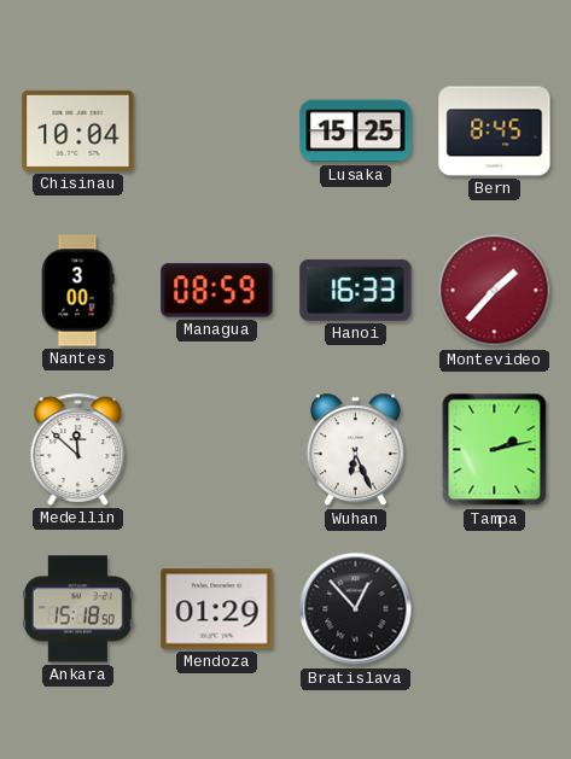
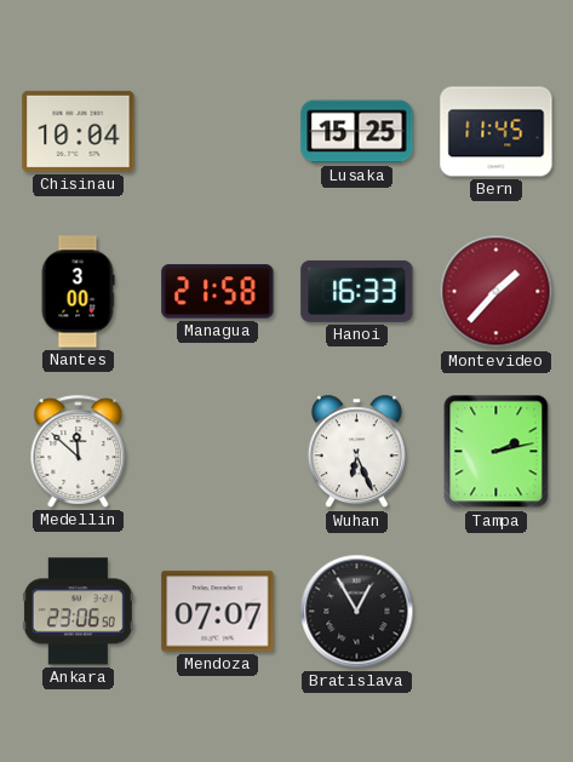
Bern: 8:45 -> 11:45 (497, 132)
Managua: 08:59 -> 21:58 (218, 292)
Ankara: 15:18 -> 23:06 (78, 612)
Mendoza: 01:29 -> 07:07 (218, 612)
Bratislava: 12:53 -> 12:55 (357, 612)
